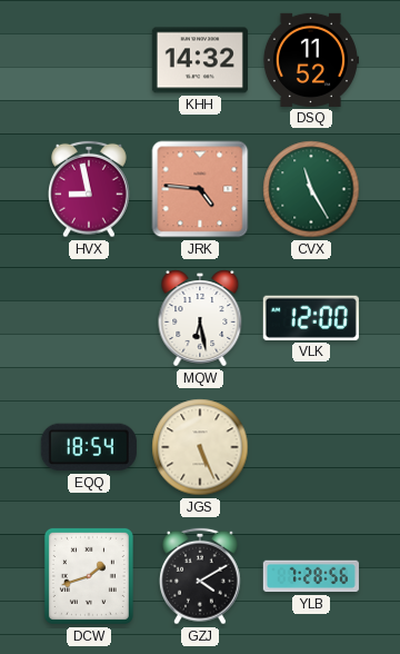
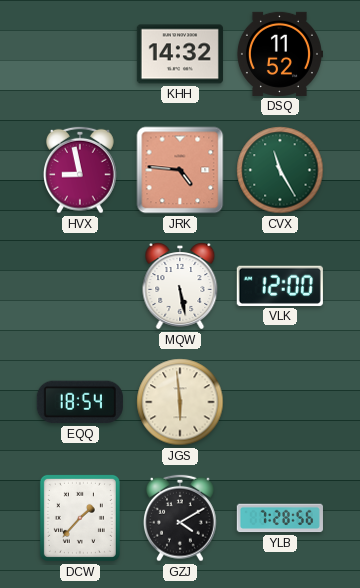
MQW: 6:28 -> 5:28 (180, 286)
JGS: 5:26 -> 5:59 (180, 402)
DCW: 1:42 -> 1:37 (80, 518)
